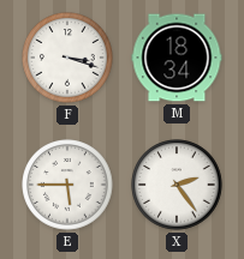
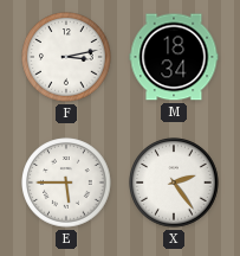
F: 3:18 -> 3:13 (66, 57)
